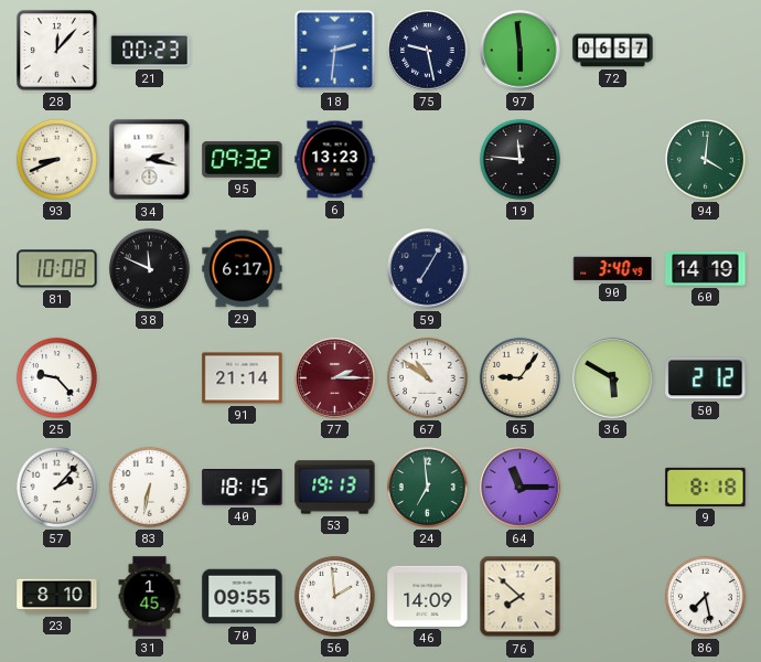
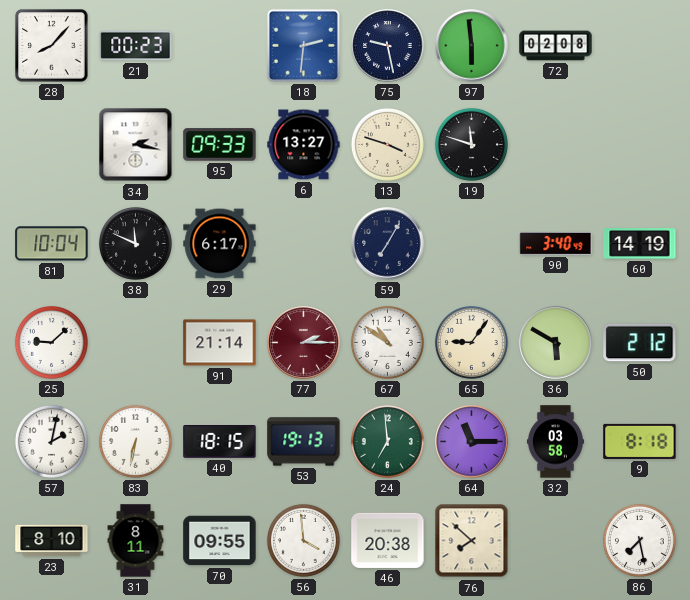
28: 12:07 -> 8:07 (52, 46)
72: 06:57 -> 02:08 (556, 46)
93: 8:41 -> none (56, 159)
95: 09:32 -> 09:33 (220, 145)
6: 13:23 -> 13:27 (304, 145)
13: none -> 3:48 (387, 144)
19: 11:46 -> 11:48 (471, 144)
94: 4:01 -> none (705, 159)
81: 10:08 -> 10:04 (52, 244)
25: 9:23 -> 9:08 (51, 342)
57: 2:07 -> 2:02 (51, 441)
32: none -> 03:58 (555, 442)
31: 1:45 -> 8:11 (136, 541)
56: 1:59 -> 3:59 (303, 540)
46: 14:09 -> 20:38 (388, 540)
